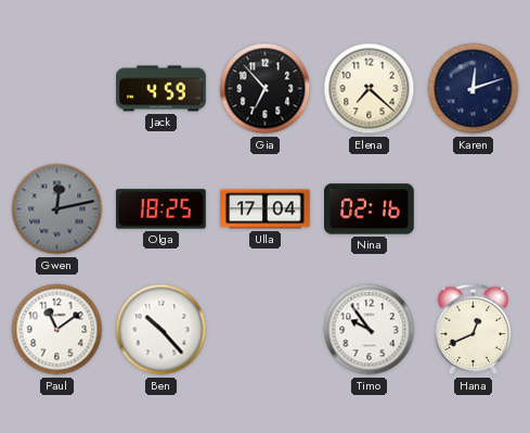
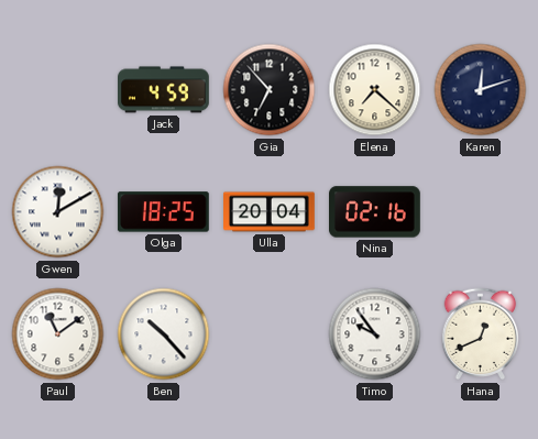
Gwen: 12:13 -> 12:10 (58, 212)
Gwen dial: grey -> white (58, 212)
Ulla: 17:04 -> 20:04 (270, 212)
